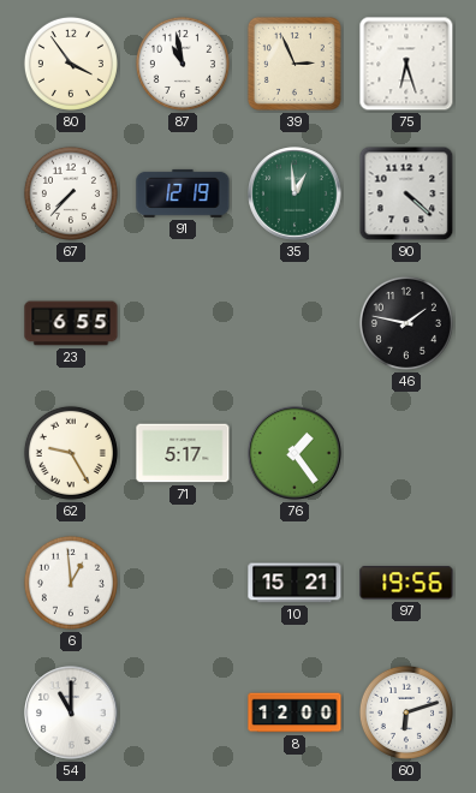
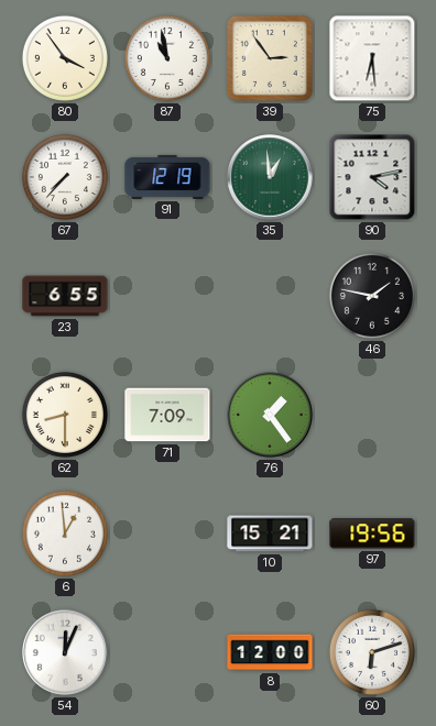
39: 2:56 -> 2:54 (270, 58)
75: 6:27 -> 6:29 (372, 58)
90: 4:22 -> 4:13 (372, 177)
62: 9:25 -> 8:30 (65, 415)
71: 5:17 -> 7:09 (167, 415)
54: 11:00 -> 12:04 (65, 652)
